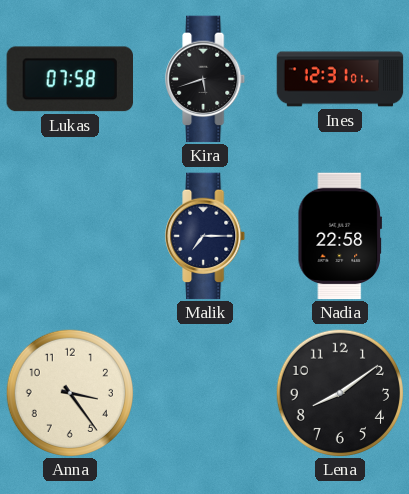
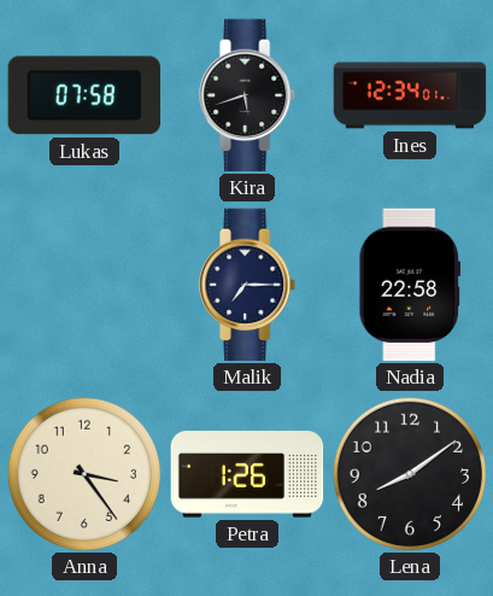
Ines: 12:31 -> 12:34 (410, 95)
Petra: none -> 1:26 (247, 474)
